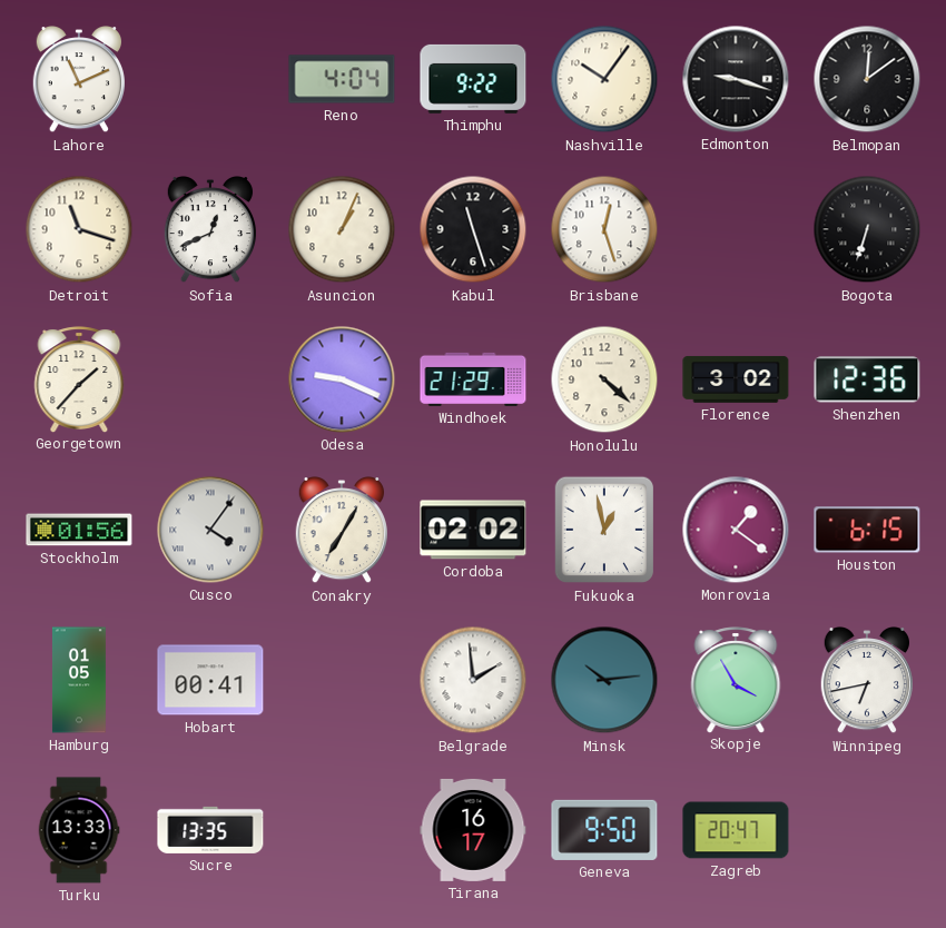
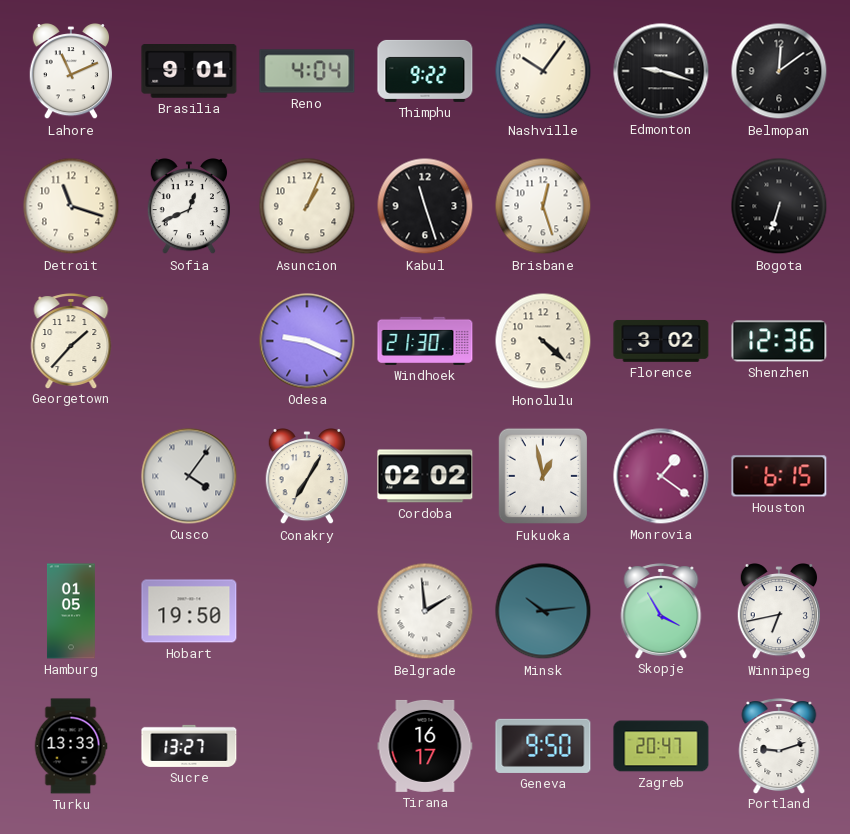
Brasilia: none -> 9:01 (189, 72)
Windhoek: 21:29 -> 21:30 (425, 341)
Stockholm: 01:56 -> none (79, 530)
Hobart: 00:41 -> 19:50 (189, 611)
Sucre: 13:35 -> 13:27 (189, 746)
Portland: none -> 9:12 (779, 746)
